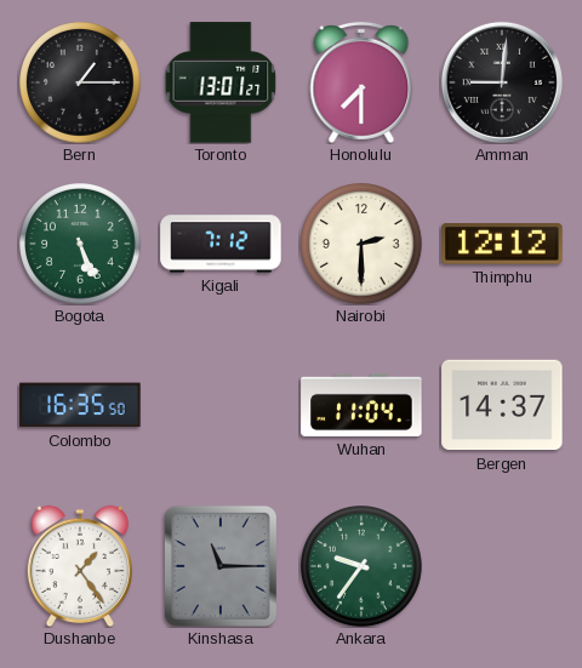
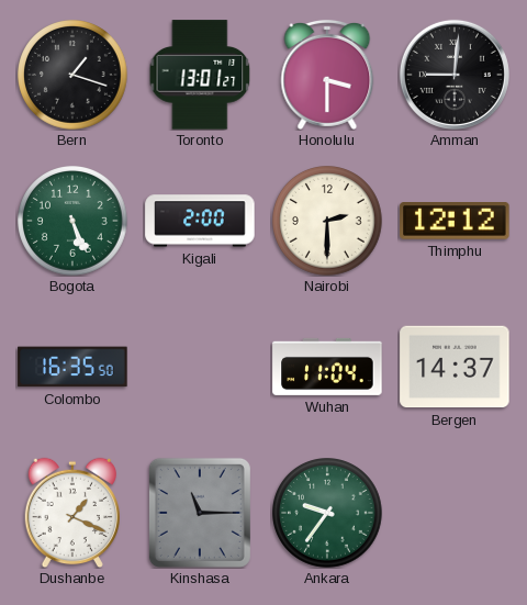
Bern: 1:15 -> 1:18 (74, 76)
Honolulu: 7:30 -> 3:30 (327, 75)
Kigali: 7:12 -> 2:00 (200, 221)
Dushanbe: 1:24 -> 1:19 (71, 513)
